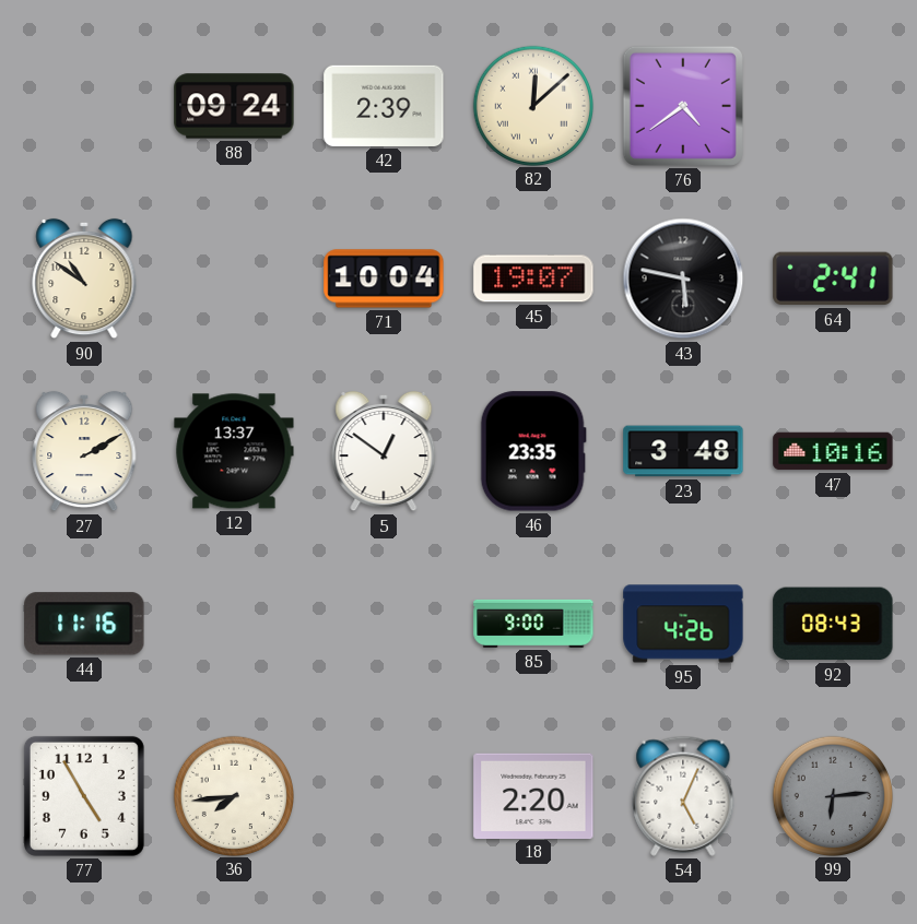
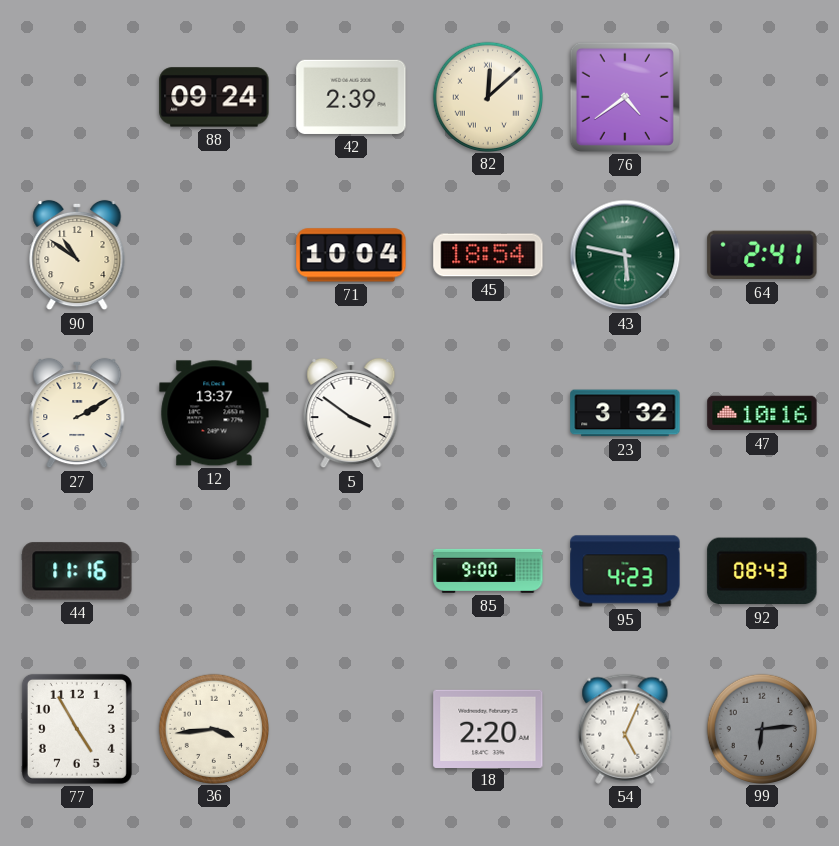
45: 19:07 -> 18:54 (488, 255)
43 dial: black -> green (625, 255)
5: 12:51 -> 3:51 (351, 413)
46: 23:35 -> none (533, 451)
23: 3:48 -> 3:32 (625, 413)
95: 4:26 -> 4:23 (625, 571)
36: 7:44 -> 3:44 (213, 728)
